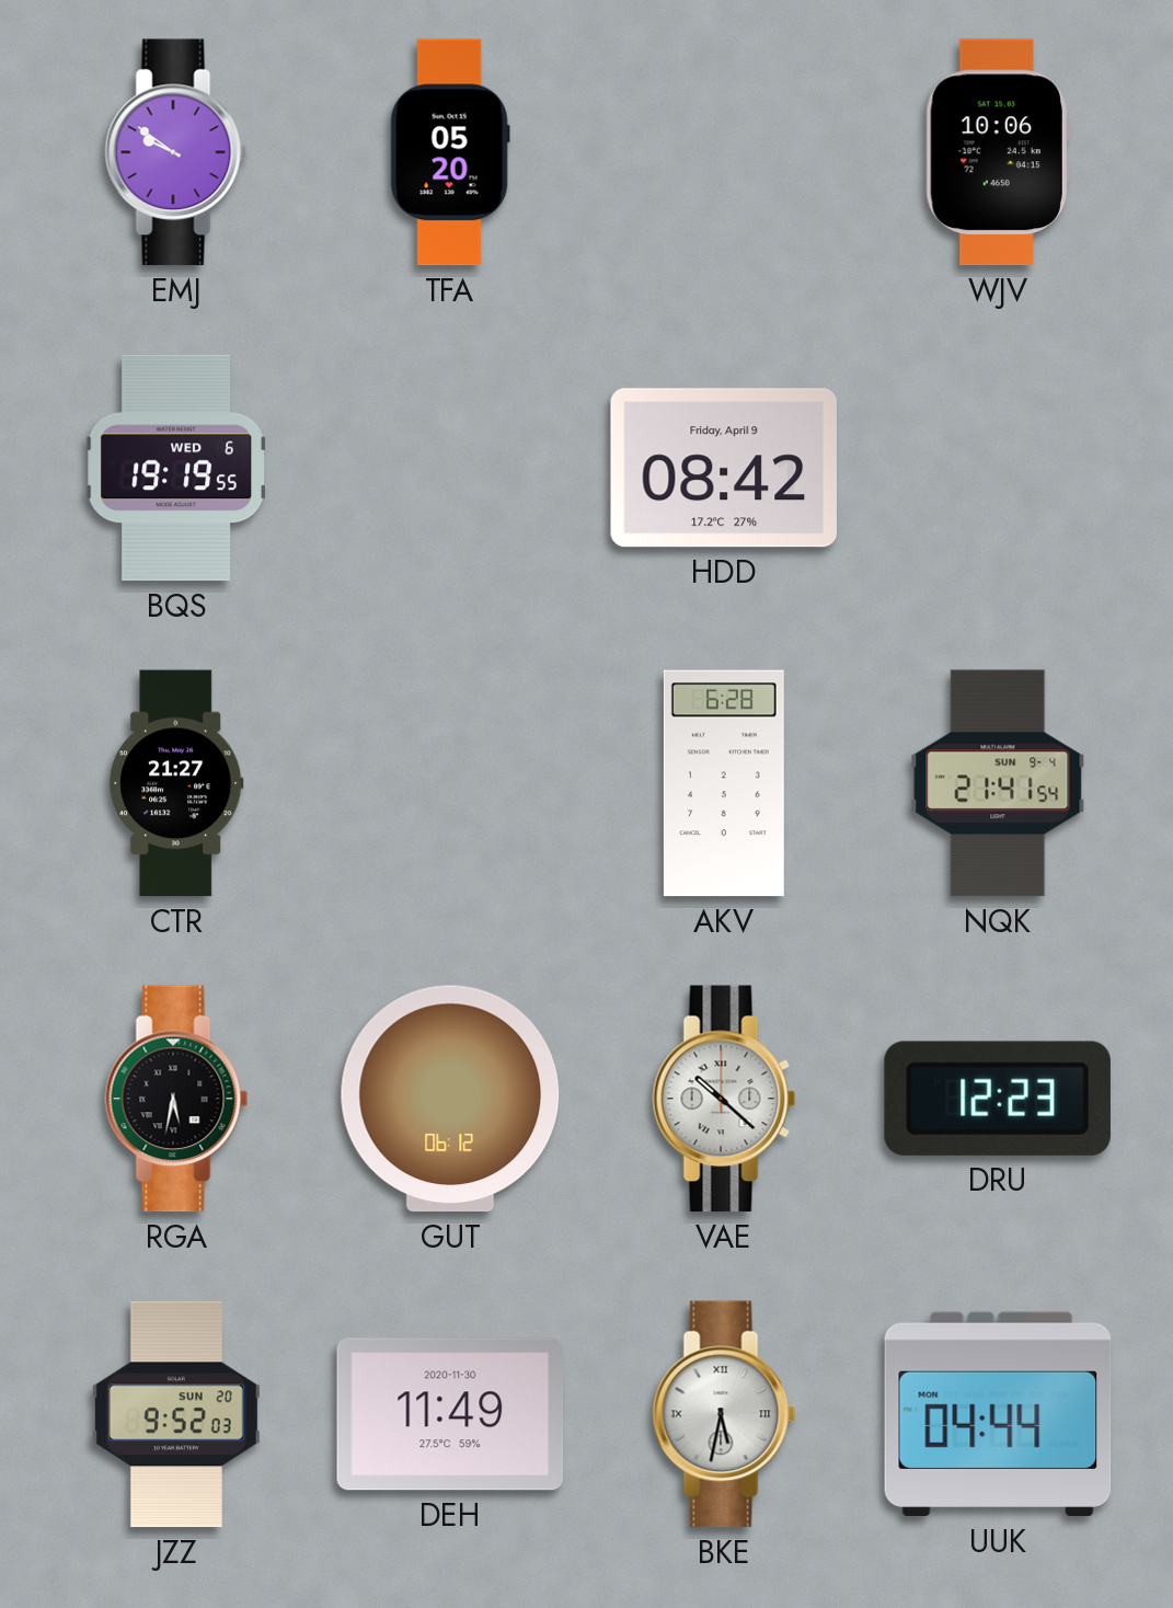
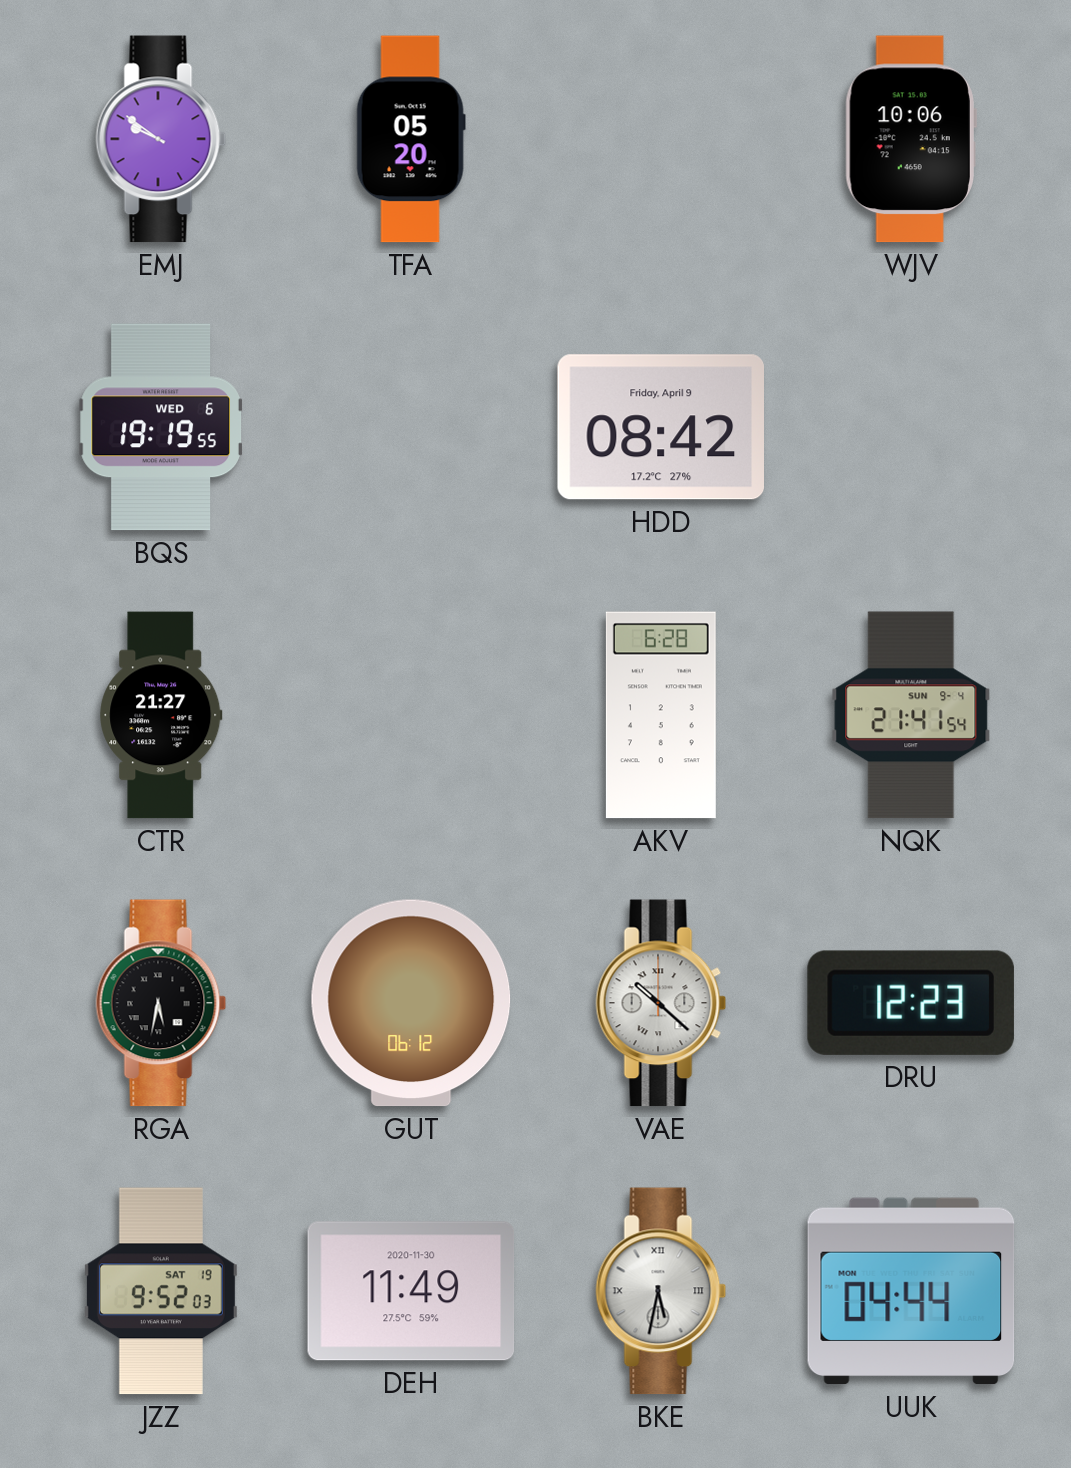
JZZ date: SUN 20 -> SAT 19 (161, 1291)
